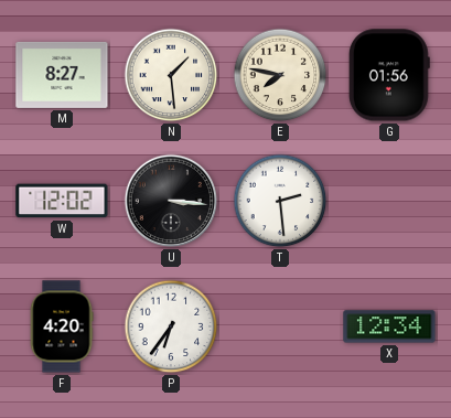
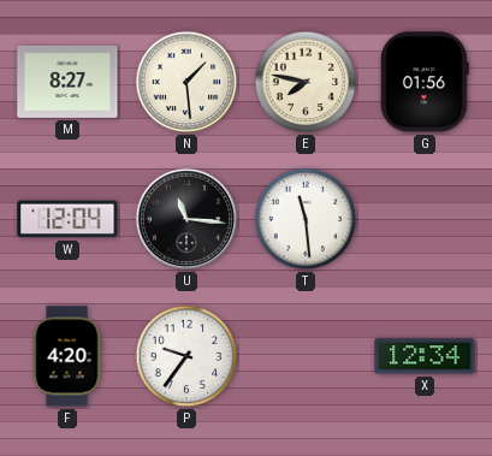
W: 12:02 -> 12:04 (67, 219)
U: 3:16 -> 11:16 (186, 219)
T: 2:29 -> 11:29 (306, 219)
P: 6:36 -> 9:36 (186, 356)
